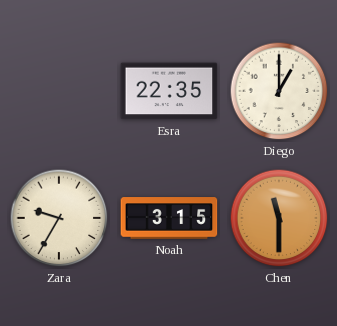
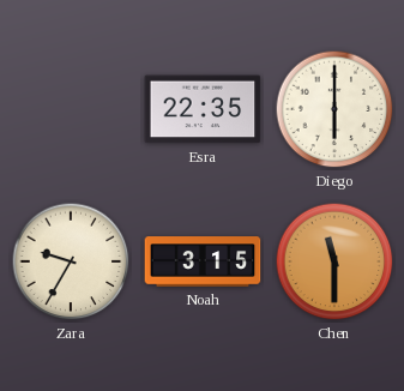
Diego: 1:00 -> 6:00 (334, 109)
